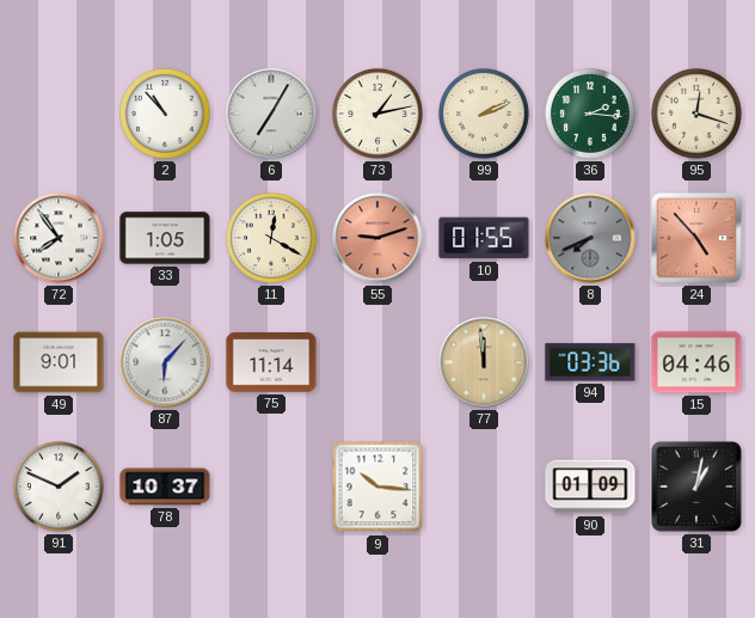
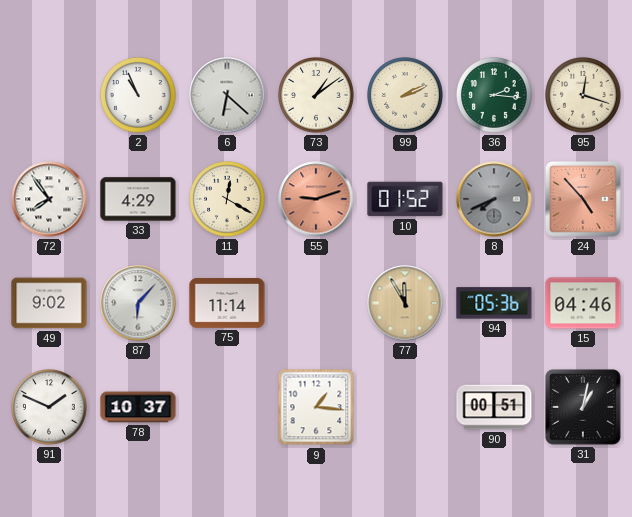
2: 10:53 -> 10:56 (139, 96)
6: 7:05 -> 6:22 (227, 95)
73: 1:13 -> 1:09 (317, 96)
33: 1:05 -> 4:29 (138, 199)
10: 01:55 -> 01:52 (405, 199)
49: 9:01 -> 9:02 (49, 303)
77: 11:59 -> 11:55 (405, 303)
94: 03:36 -> 05:36 (494, 303)
9: 10:16 -> 1:16 (316, 407)
90: 01:09 -> 00:51 (494, 407)
